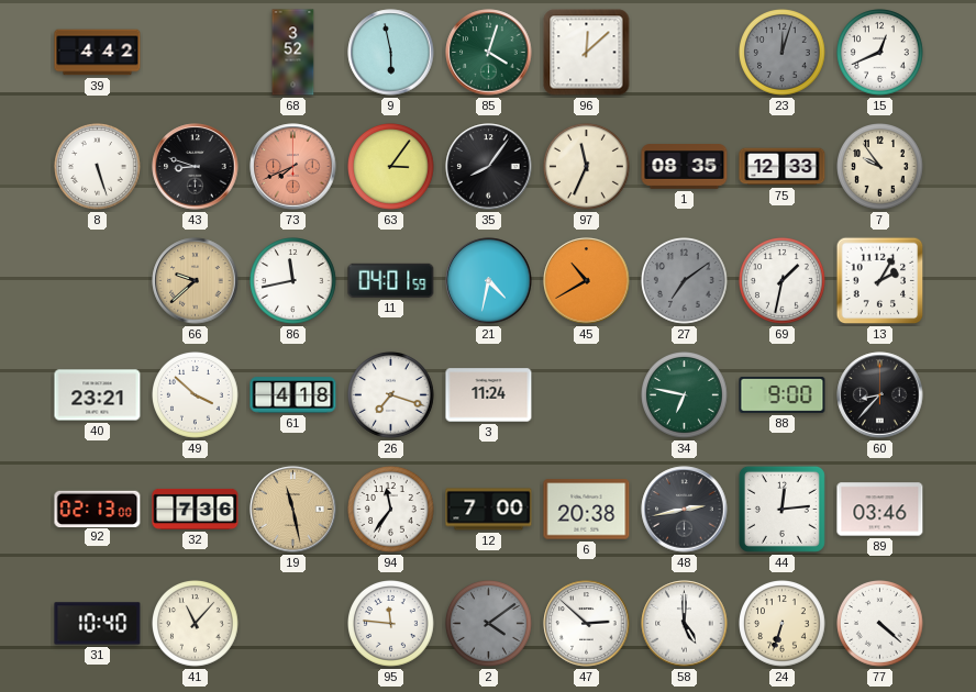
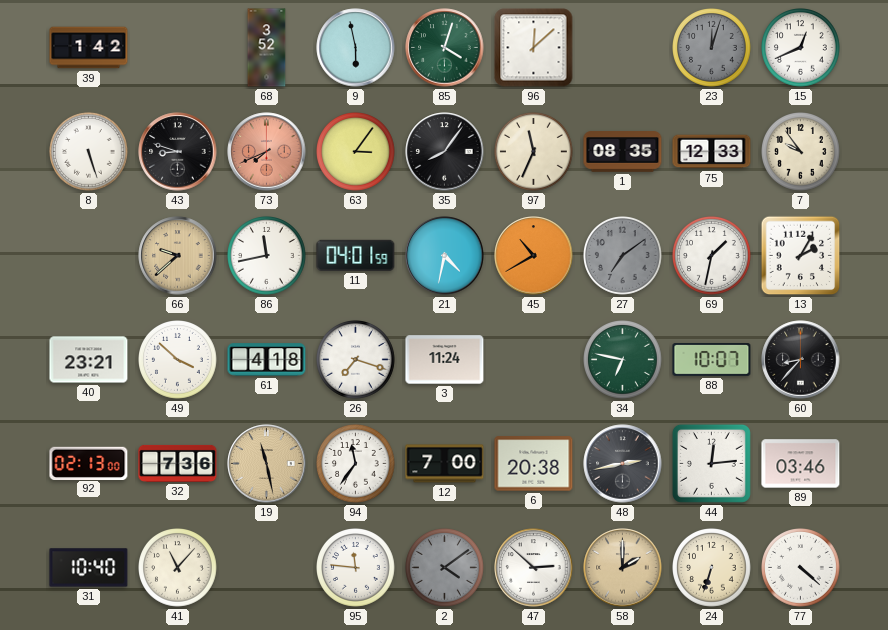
39: 4:42 -> 1:42 (89, 48)
88: 9:00 -> 10:07 (712, 360)
58: 5:00 -> 2:00 (623, 568)
58 dial: white -> champagne (623, 568)
